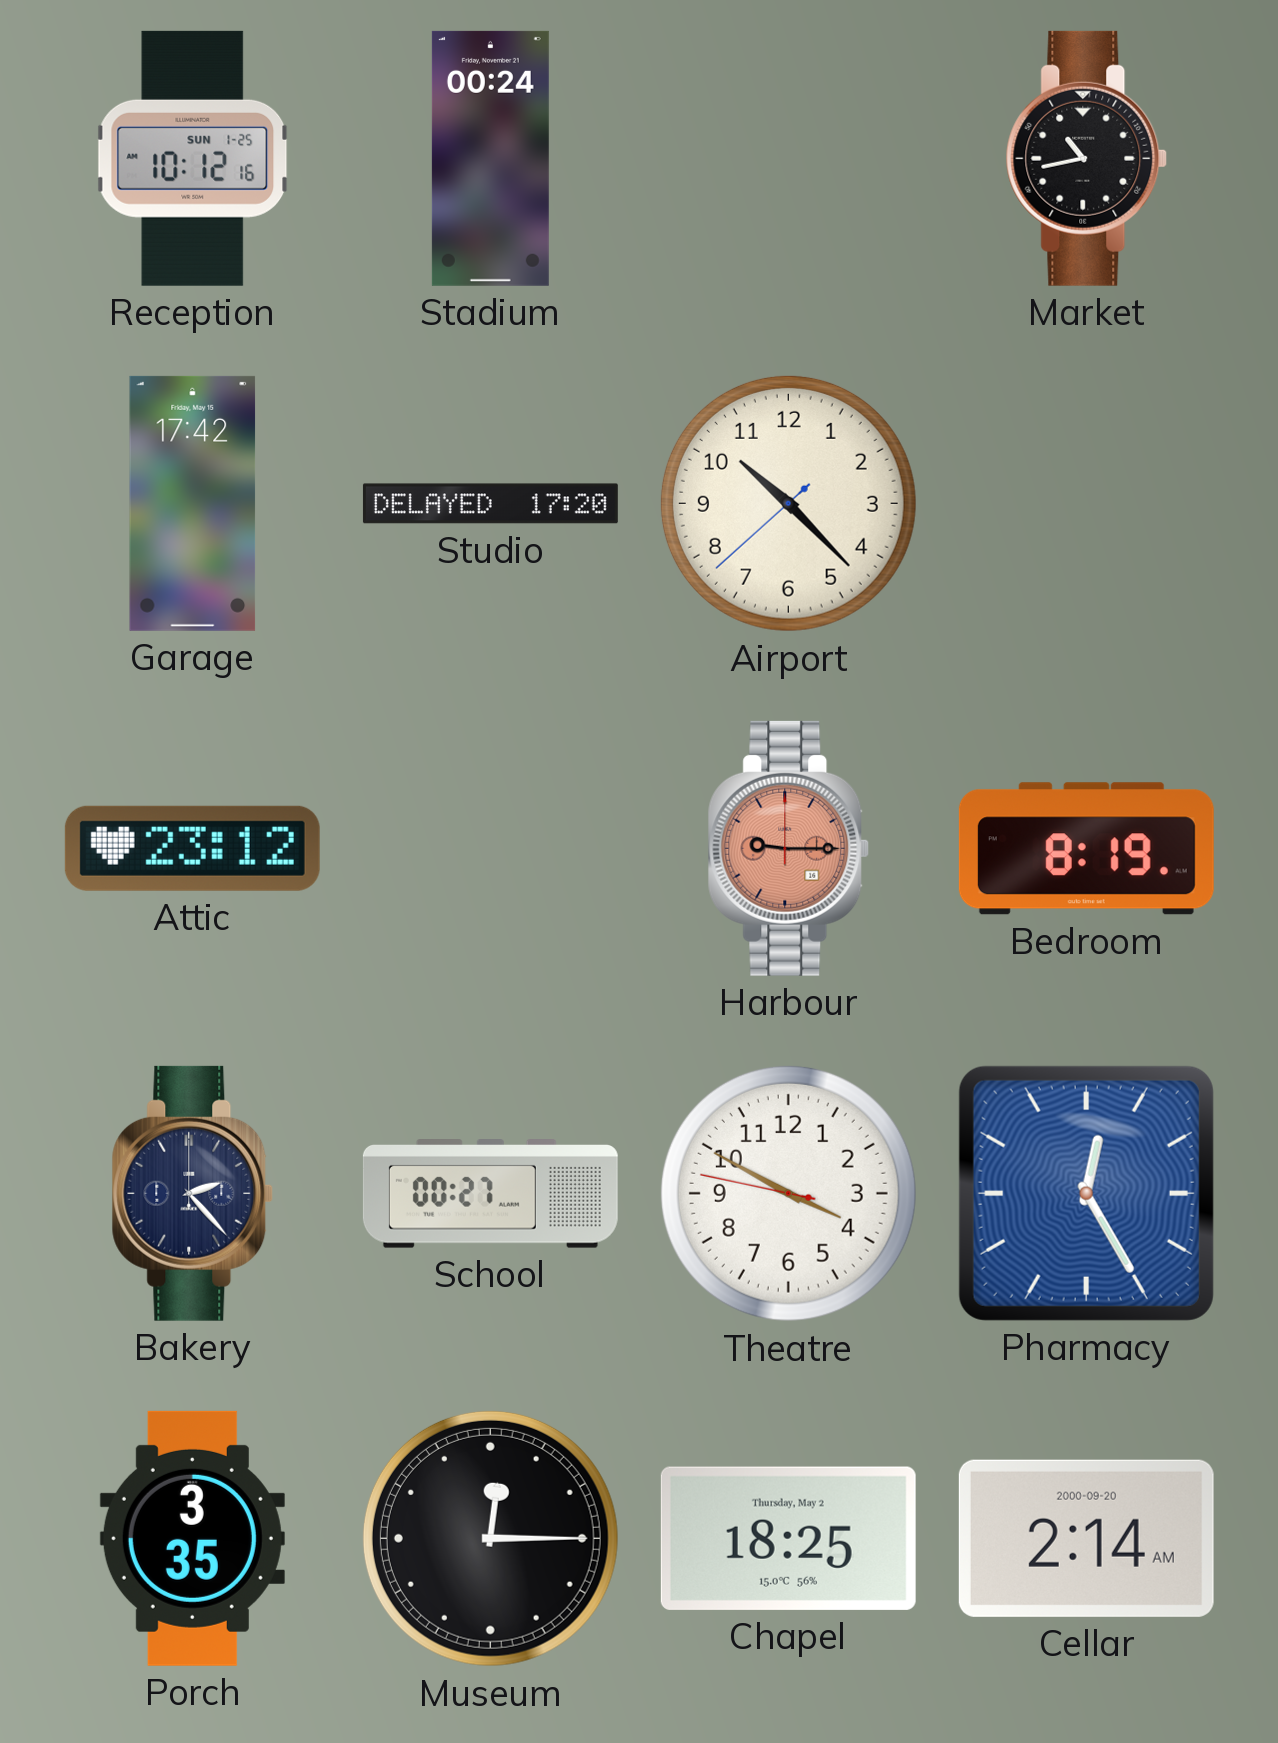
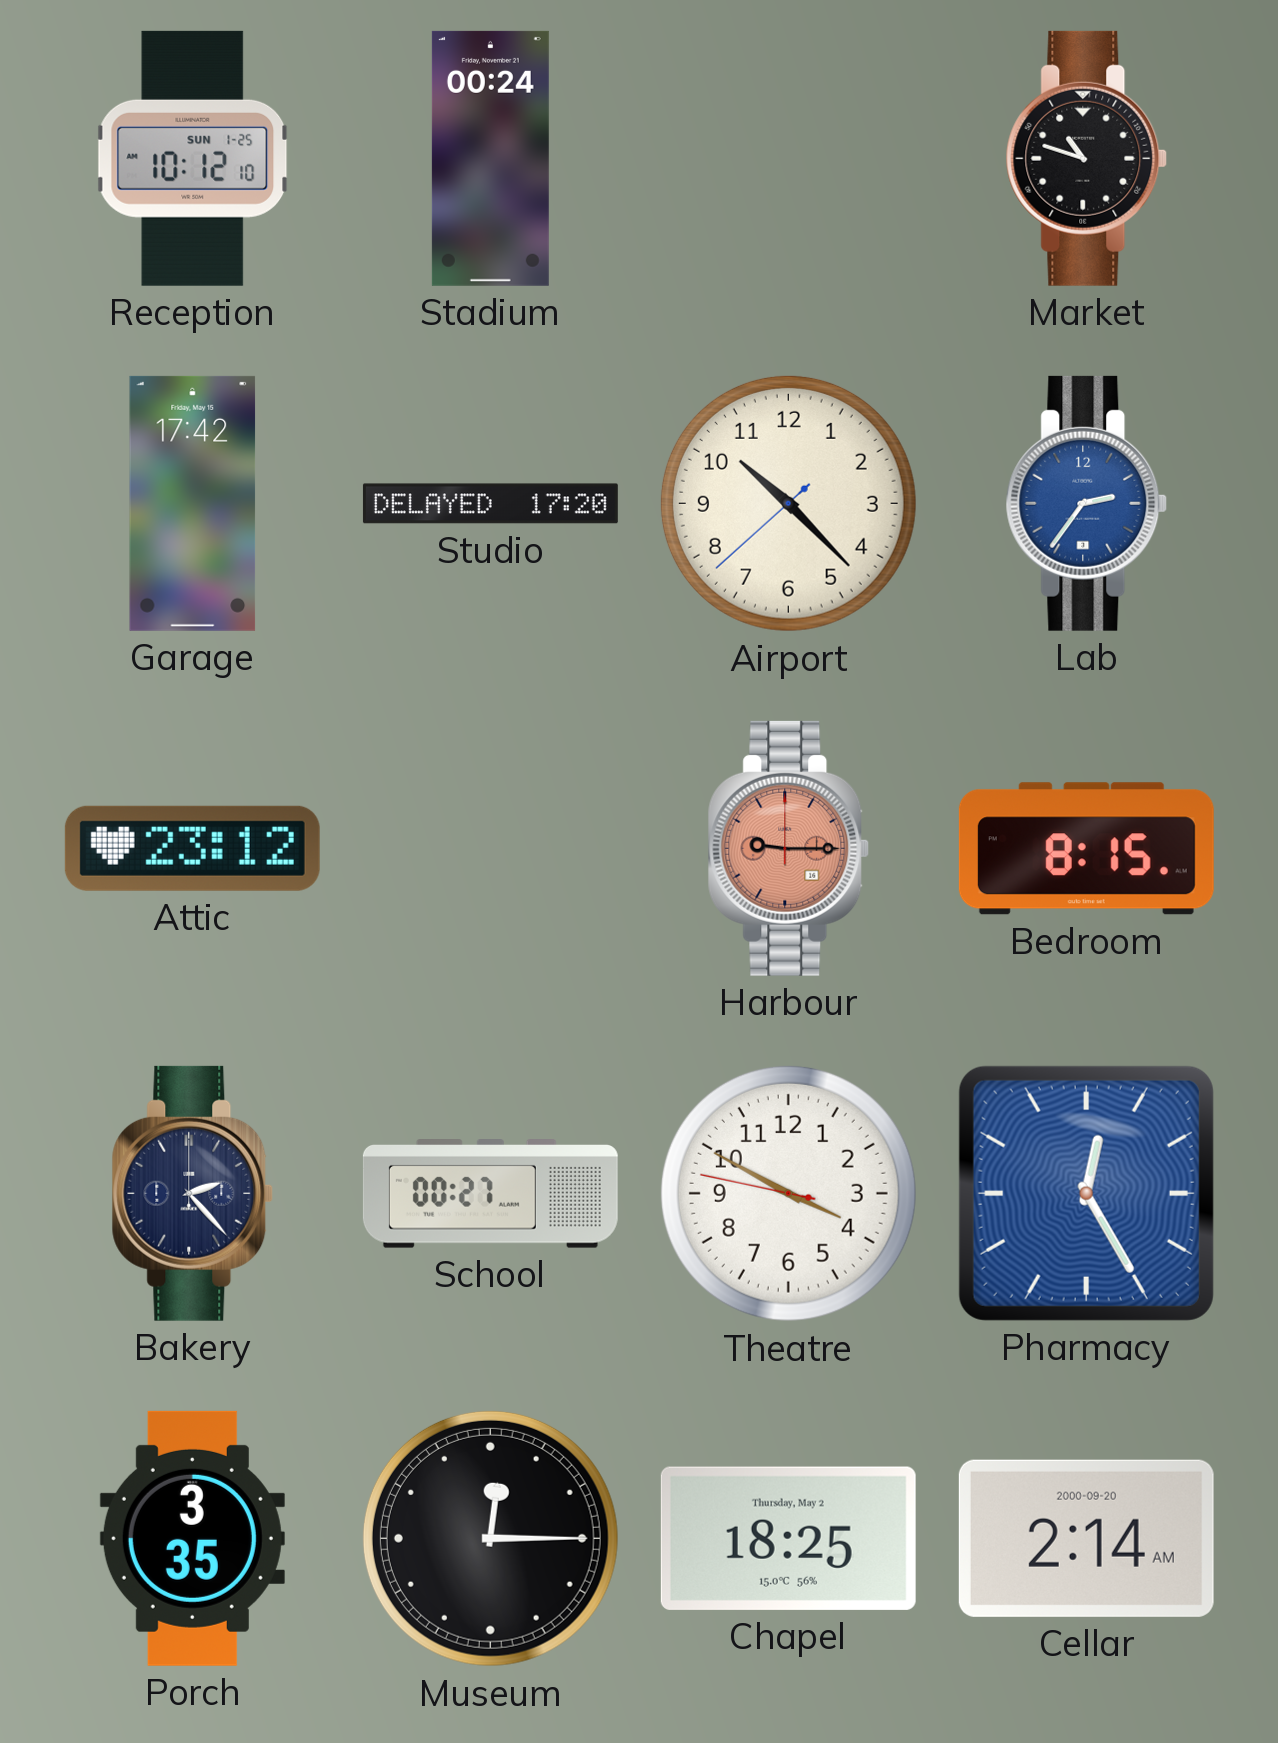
Reception: 10:12:16 -> 10:12:10 (193, 158)
Market: 10:43 -> 10:48 (1087, 158)
Lab: none -> 2:36 (1087, 503)
Bedroom: 8:19 -> 8:15 (1086, 849)
